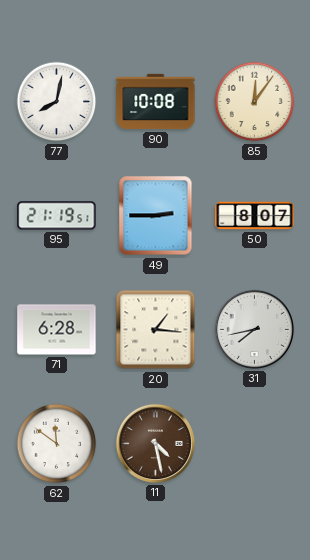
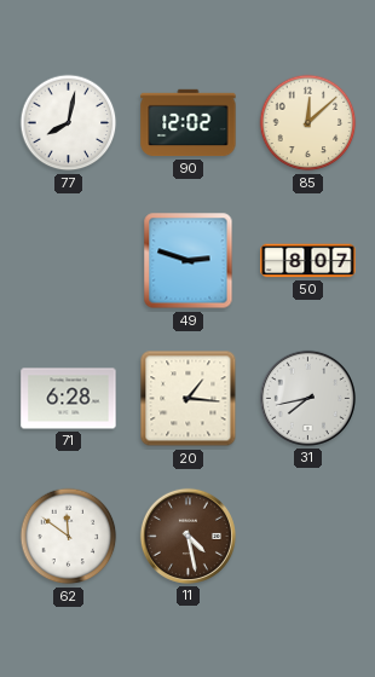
90: 10:08 -> 12:02 (189, 123)
85: 12:06 -> 12:08 (308, 123)
95: 21:19 -> none (57, 216)
49: 2:45 -> 2:48 (189, 261)
